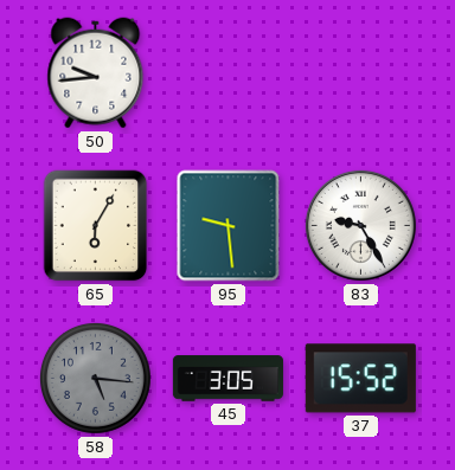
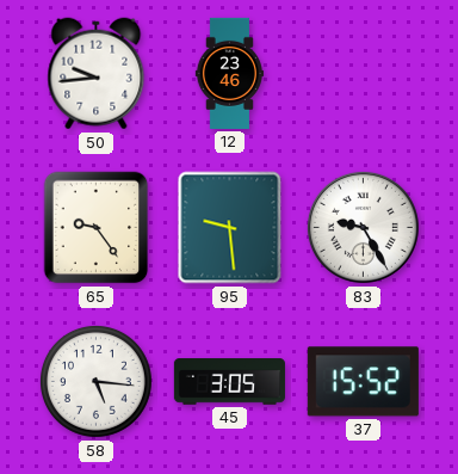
12: none -> 23:46 (229, 73)
65: 6:05 -> 9:24 (97, 228)
58 dial: grey -> white (95, 381)
